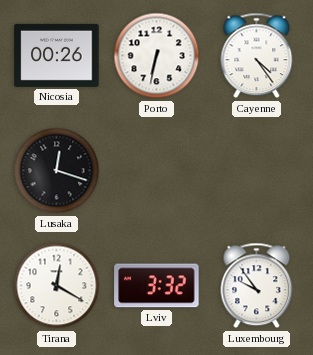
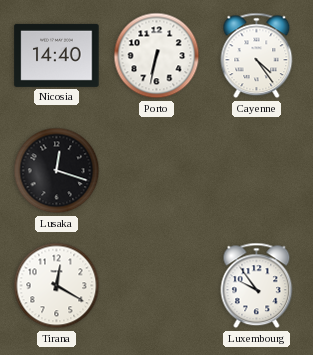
Nicosia: 00:26 -> 14:40 (57, 55)
Lviv: 3:32 -> none (157, 286)
